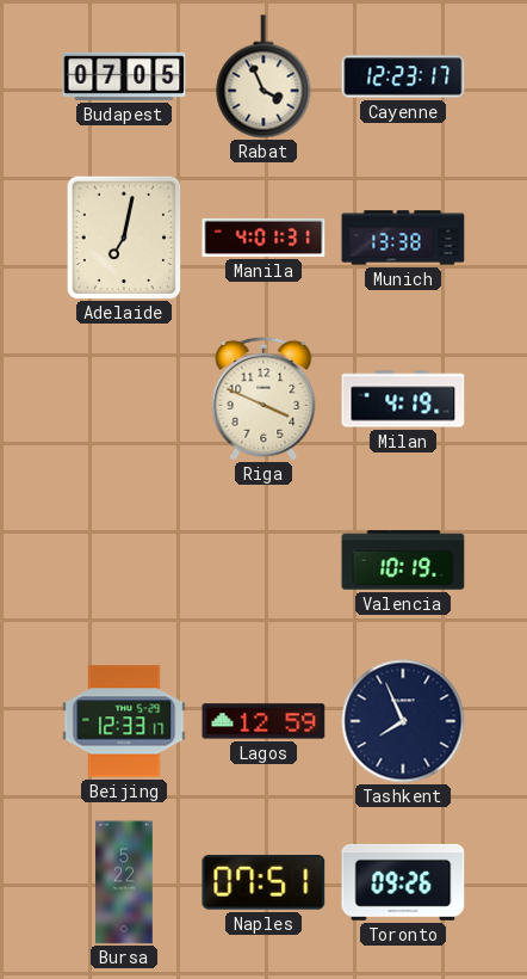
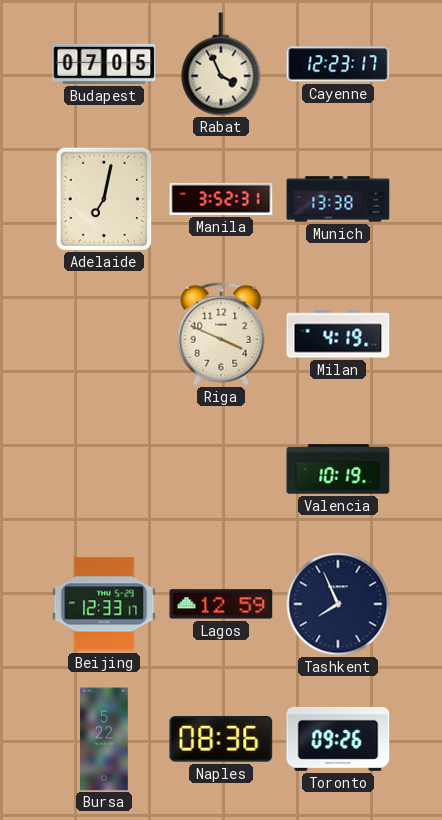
Manila: 4:01 -> 3:52 (221, 199)
Naples: 07:51 -> 08:36 (221, 739)
